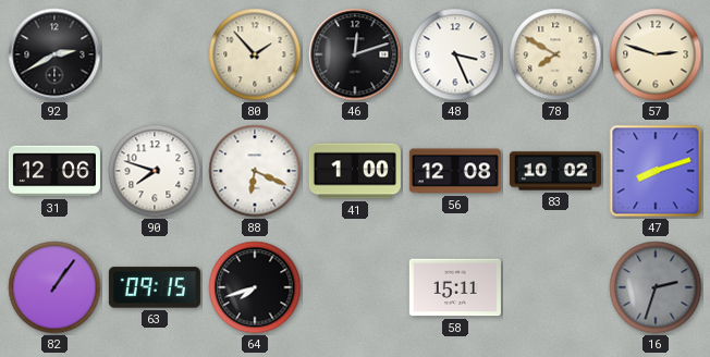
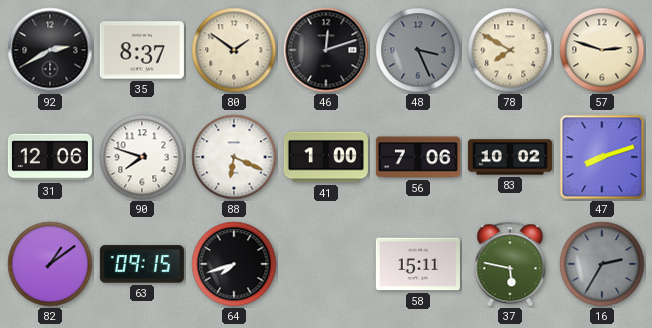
35: none -> 8:37 (142, 50)
80: 1:53 -> 1:51 (234, 50)
48 dial: white -> grey (418, 50)
56: 12:08 -> 7:06 (418, 157)
82: 1:06 -> 1:09 (50, 264)
37: none -> 5:47 (510, 264)
16: 2:33 -> 2:35 (602, 264)
